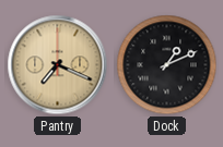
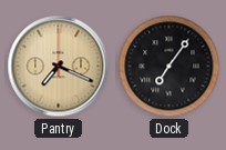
Dock: 1:11 -> 7:06 (169, 67)
